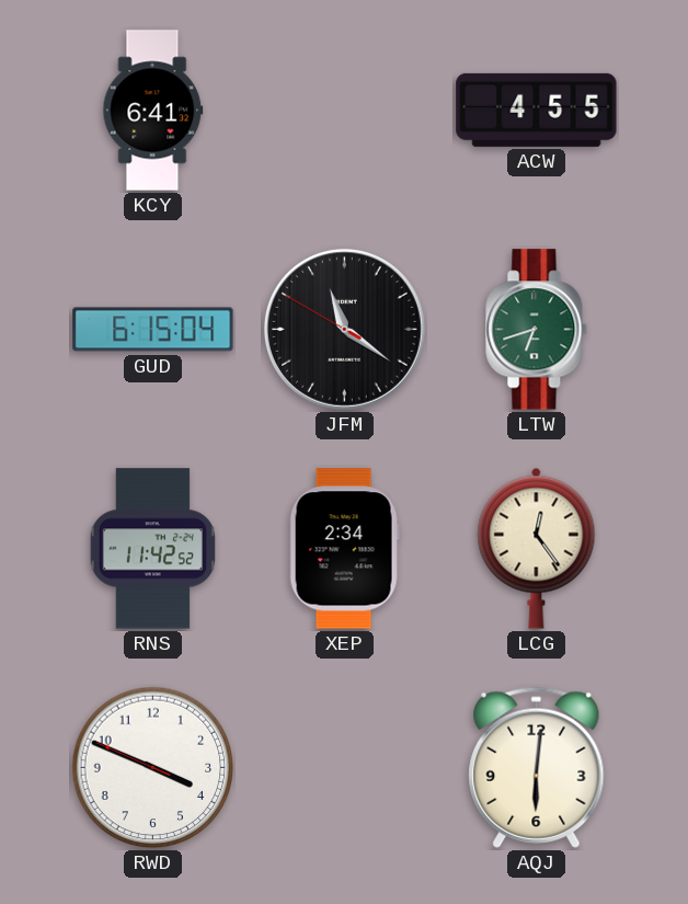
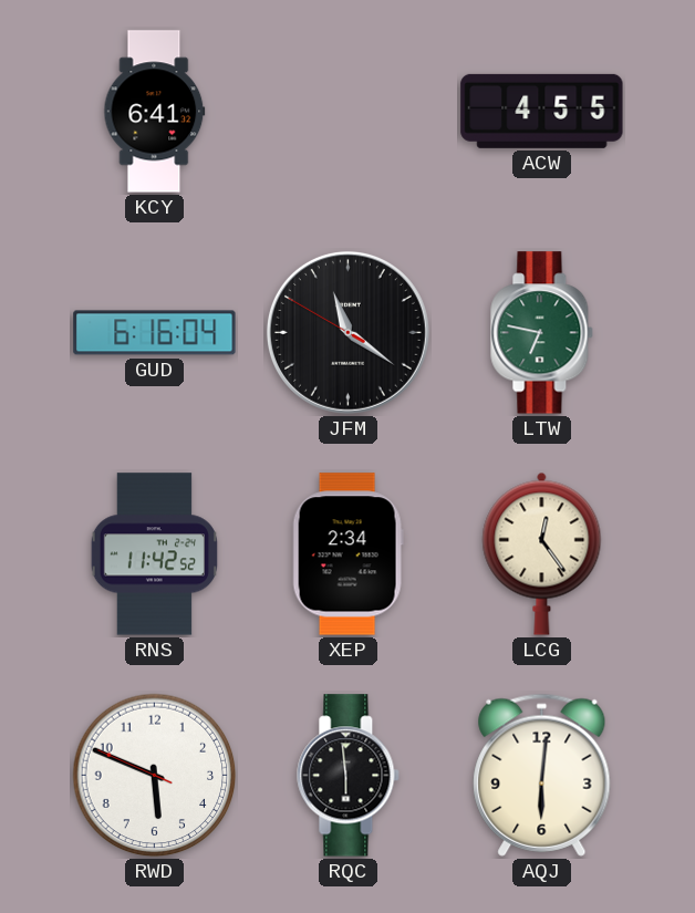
GUD: 6:15 -> 6:16 (155, 333)
LTW: 6:42 -> 6:47 (542, 333)
RWD: 3:48 -> 5:48 (155, 776)
RQC: none -> 5:59 (349, 776)
